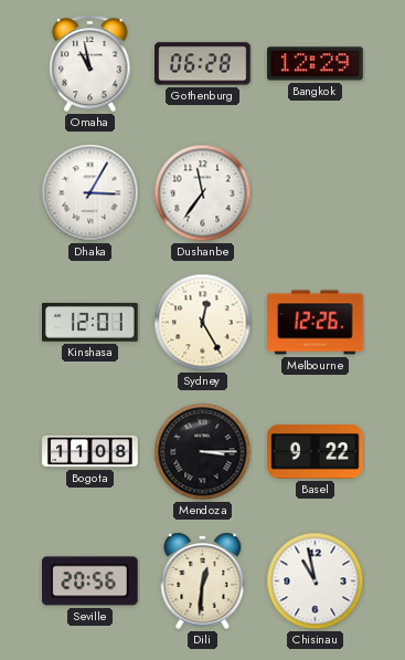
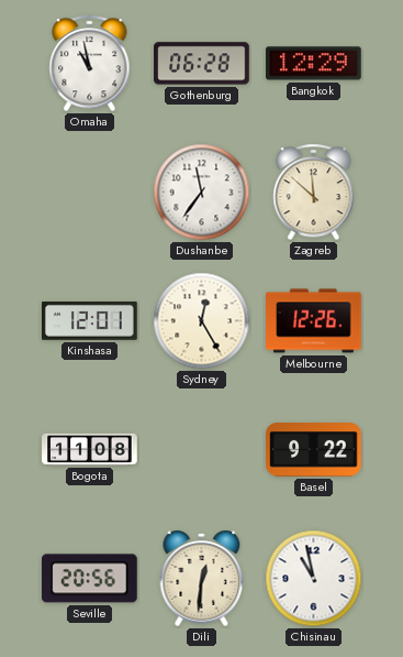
Dhaka: 3:05 -> none (90, 193)
Zagreb: none -> 11:52 (314, 193)
Mendoza: 3:15 -> none (203, 452)
